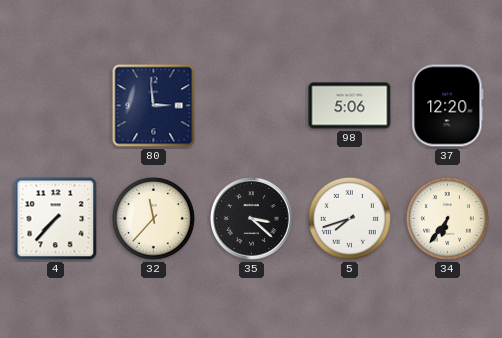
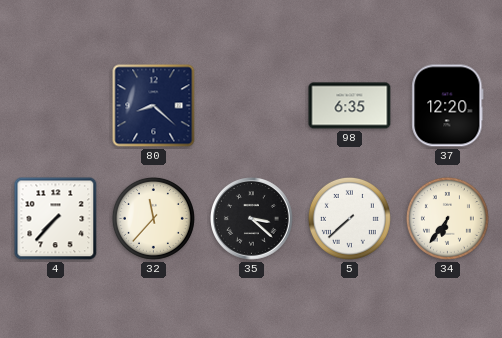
80: 2:59 -> 8:22 (154, 106)
98: 5:06 -> 6:35 (350, 106)
5: 7:42 -> 7:38 (349, 218)
